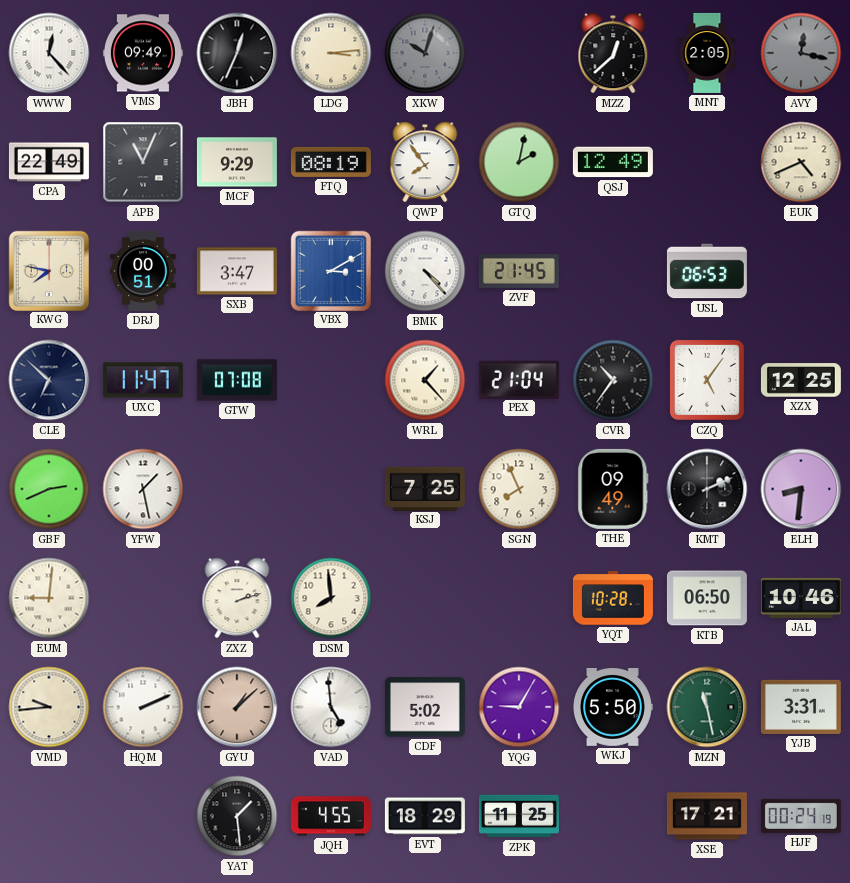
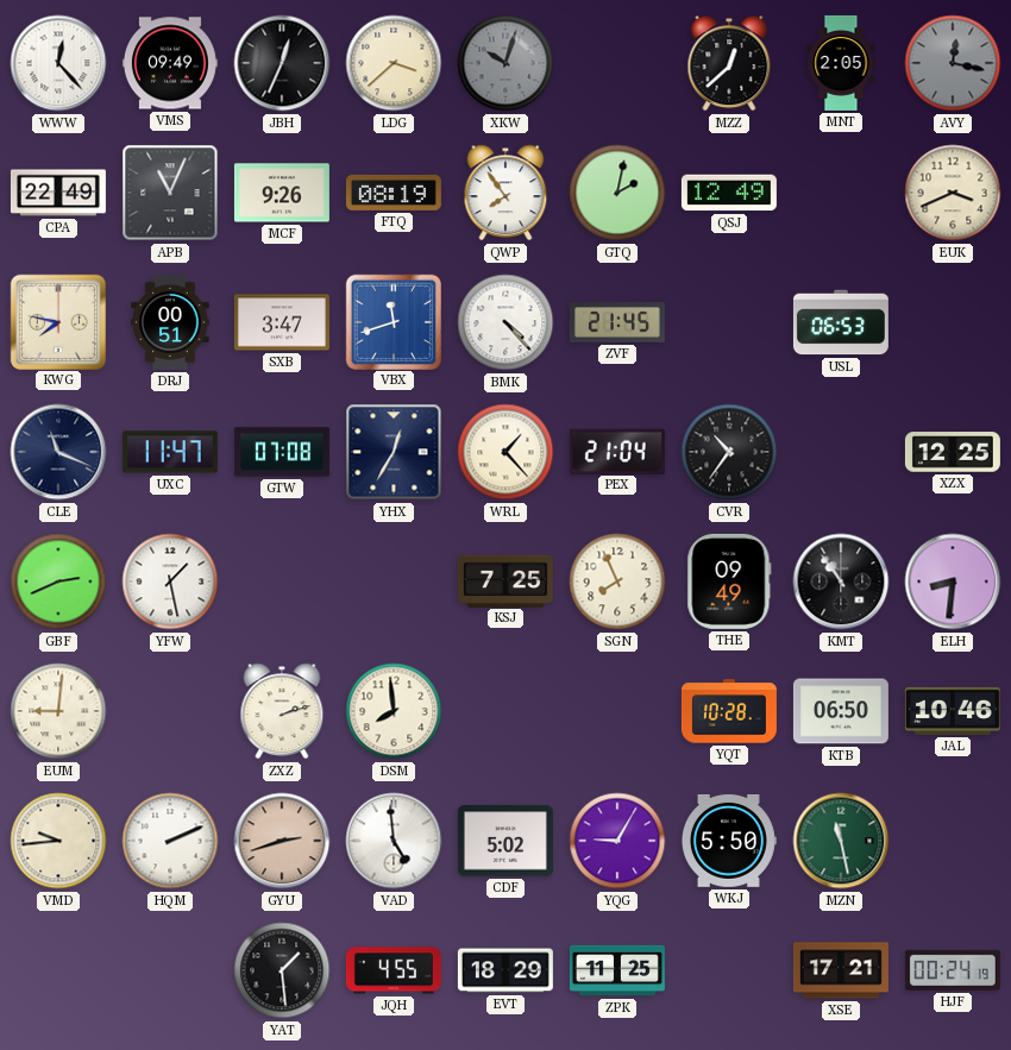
LDG: 3:14 -> 3:38 (394, 63)
MCF: 9:29 -> 9:26 (282, 193)
EUK: 4:41 -> 3:41 (953, 193)
VBX: 3:10 -> 11:42 (393, 321)
CLE: 6:52 -> 11:19 (58, 452)
YHX: none -> 12:35 (394, 452)
CZQ: 5:06 -> none (707, 380)
KMT: 2:11 -> 10:54 (841, 581)
GYU: 1:08 -> 2:42 (282, 841)
YJB: 3:31 -> none (801, 707)
